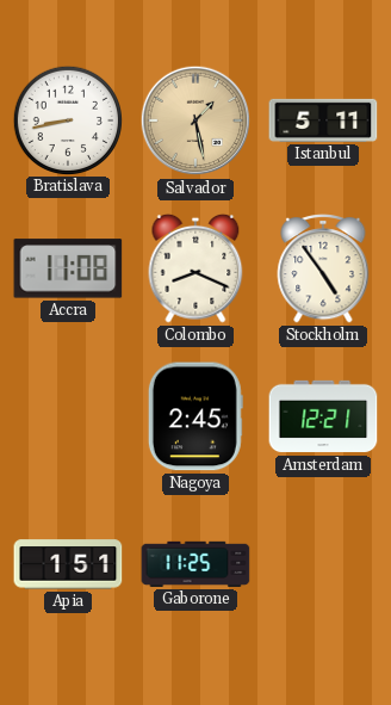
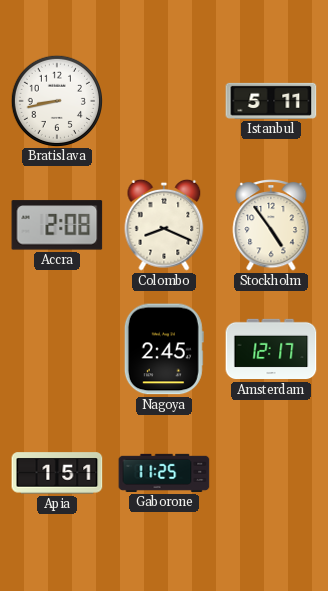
Salvador: 1:28 -> none (195, 120)
Accra: 11:08 -> 2:08 (57, 225)
Amsterdam: 12:21 -> 12:17 (271, 349)
